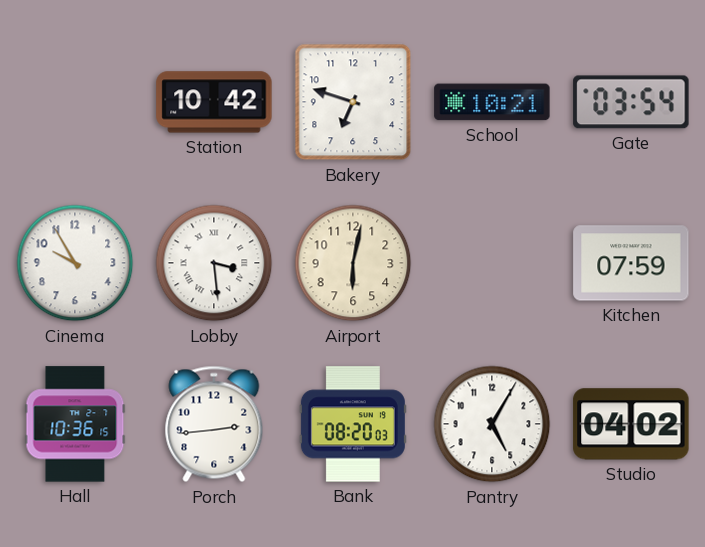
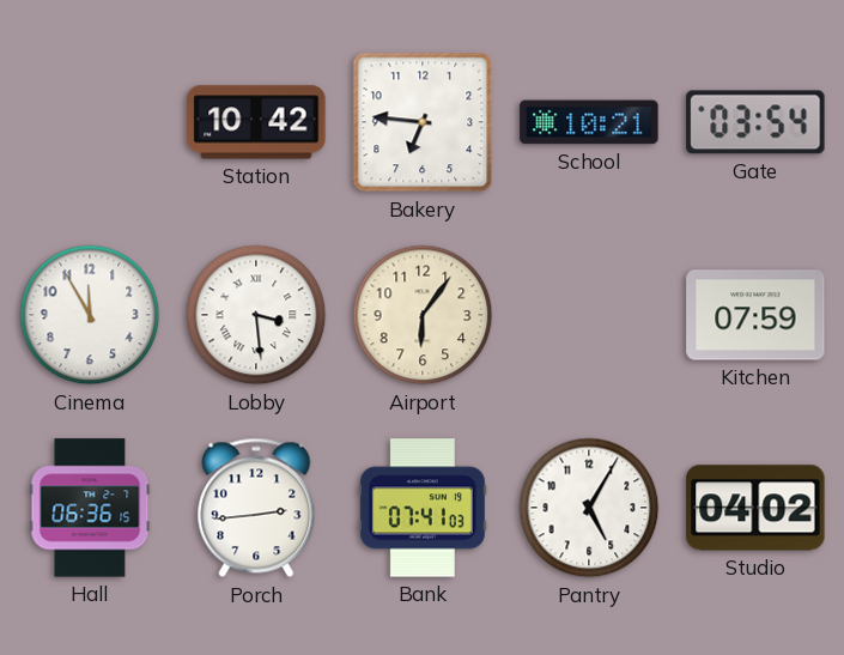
Bakery: 6:48 -> 6:46 (423, 122)
Cinema: 9:55 -> 11:55 (90, 315)
Airport: 6:02 -> 6:06 (423, 315)
Hall: 10:36 -> 06:36 (90, 508)
Bank: 08:20 -> 07:41 (423, 508)
